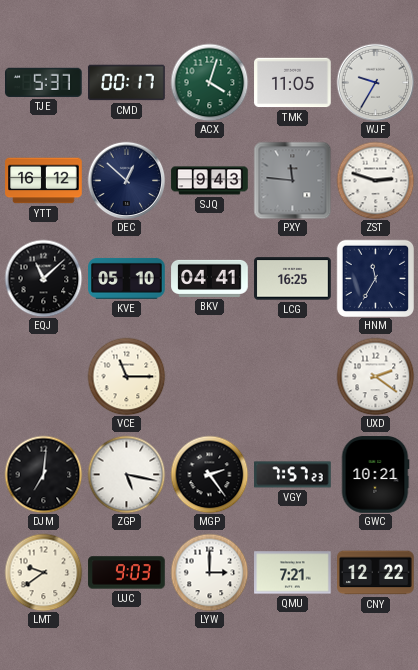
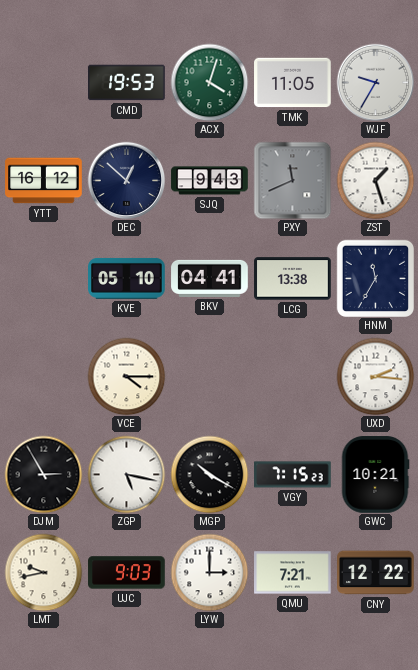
TJE: 5:37 -> none (44, 82)
CMD: 00:17 -> 19:53 (127, 83)
PXY: 11:46 -> 11:41 (292, 180)
ZST: 2:48 -> 1:27 (375, 180)
EQJ: 11:08 -> none (43, 278)
LCG: 16:25 -> 13:38 (293, 279)
VCE: 11:15 -> 4:15 (126, 376)
UXD: 2:21 -> 2:16 (375, 376)
DJM: 7:01 -> 2:55 (43, 474)
MGP: 2:24 -> 10:20 (209, 474)
VGY: 7:57 -> 7:15 (293, 475)
LMT: 9:39 -> 9:43 (43, 572)
